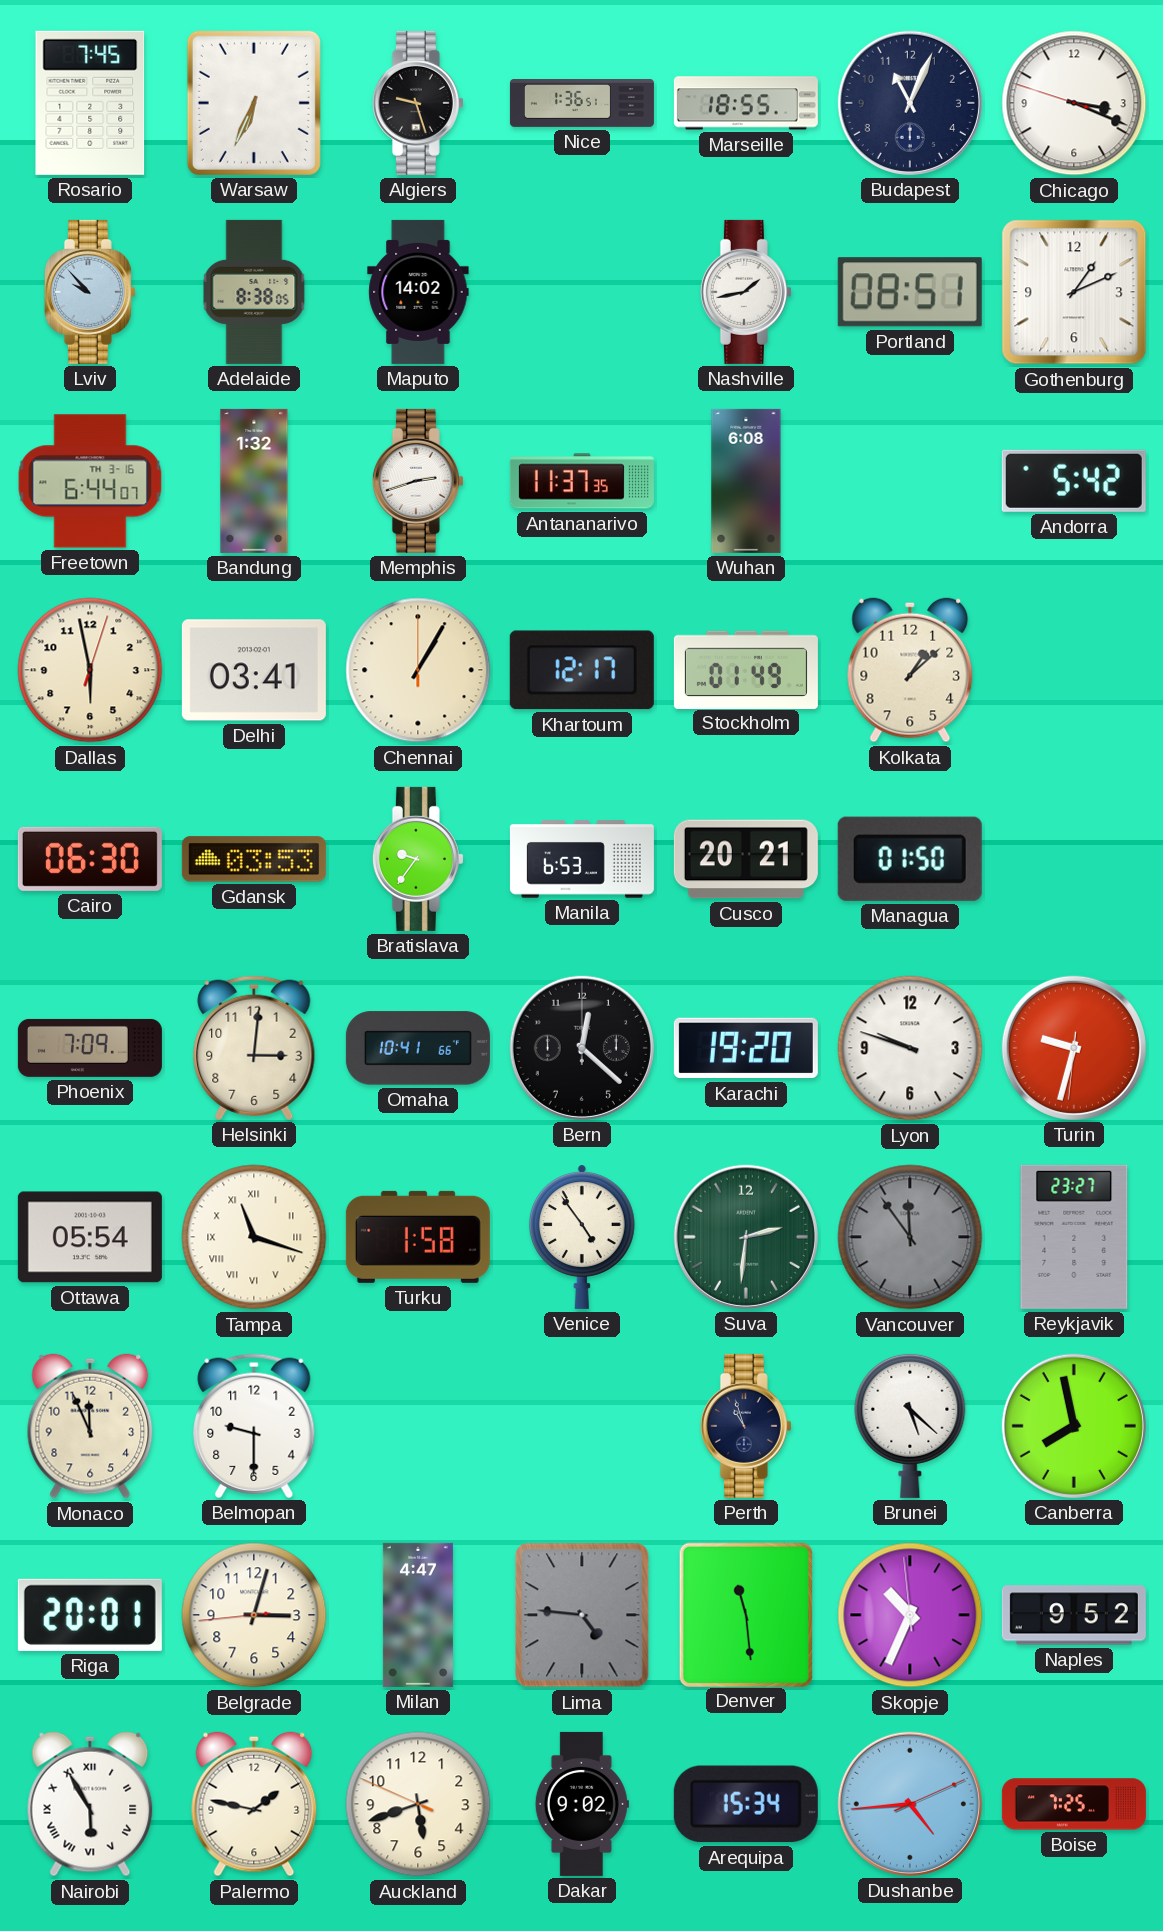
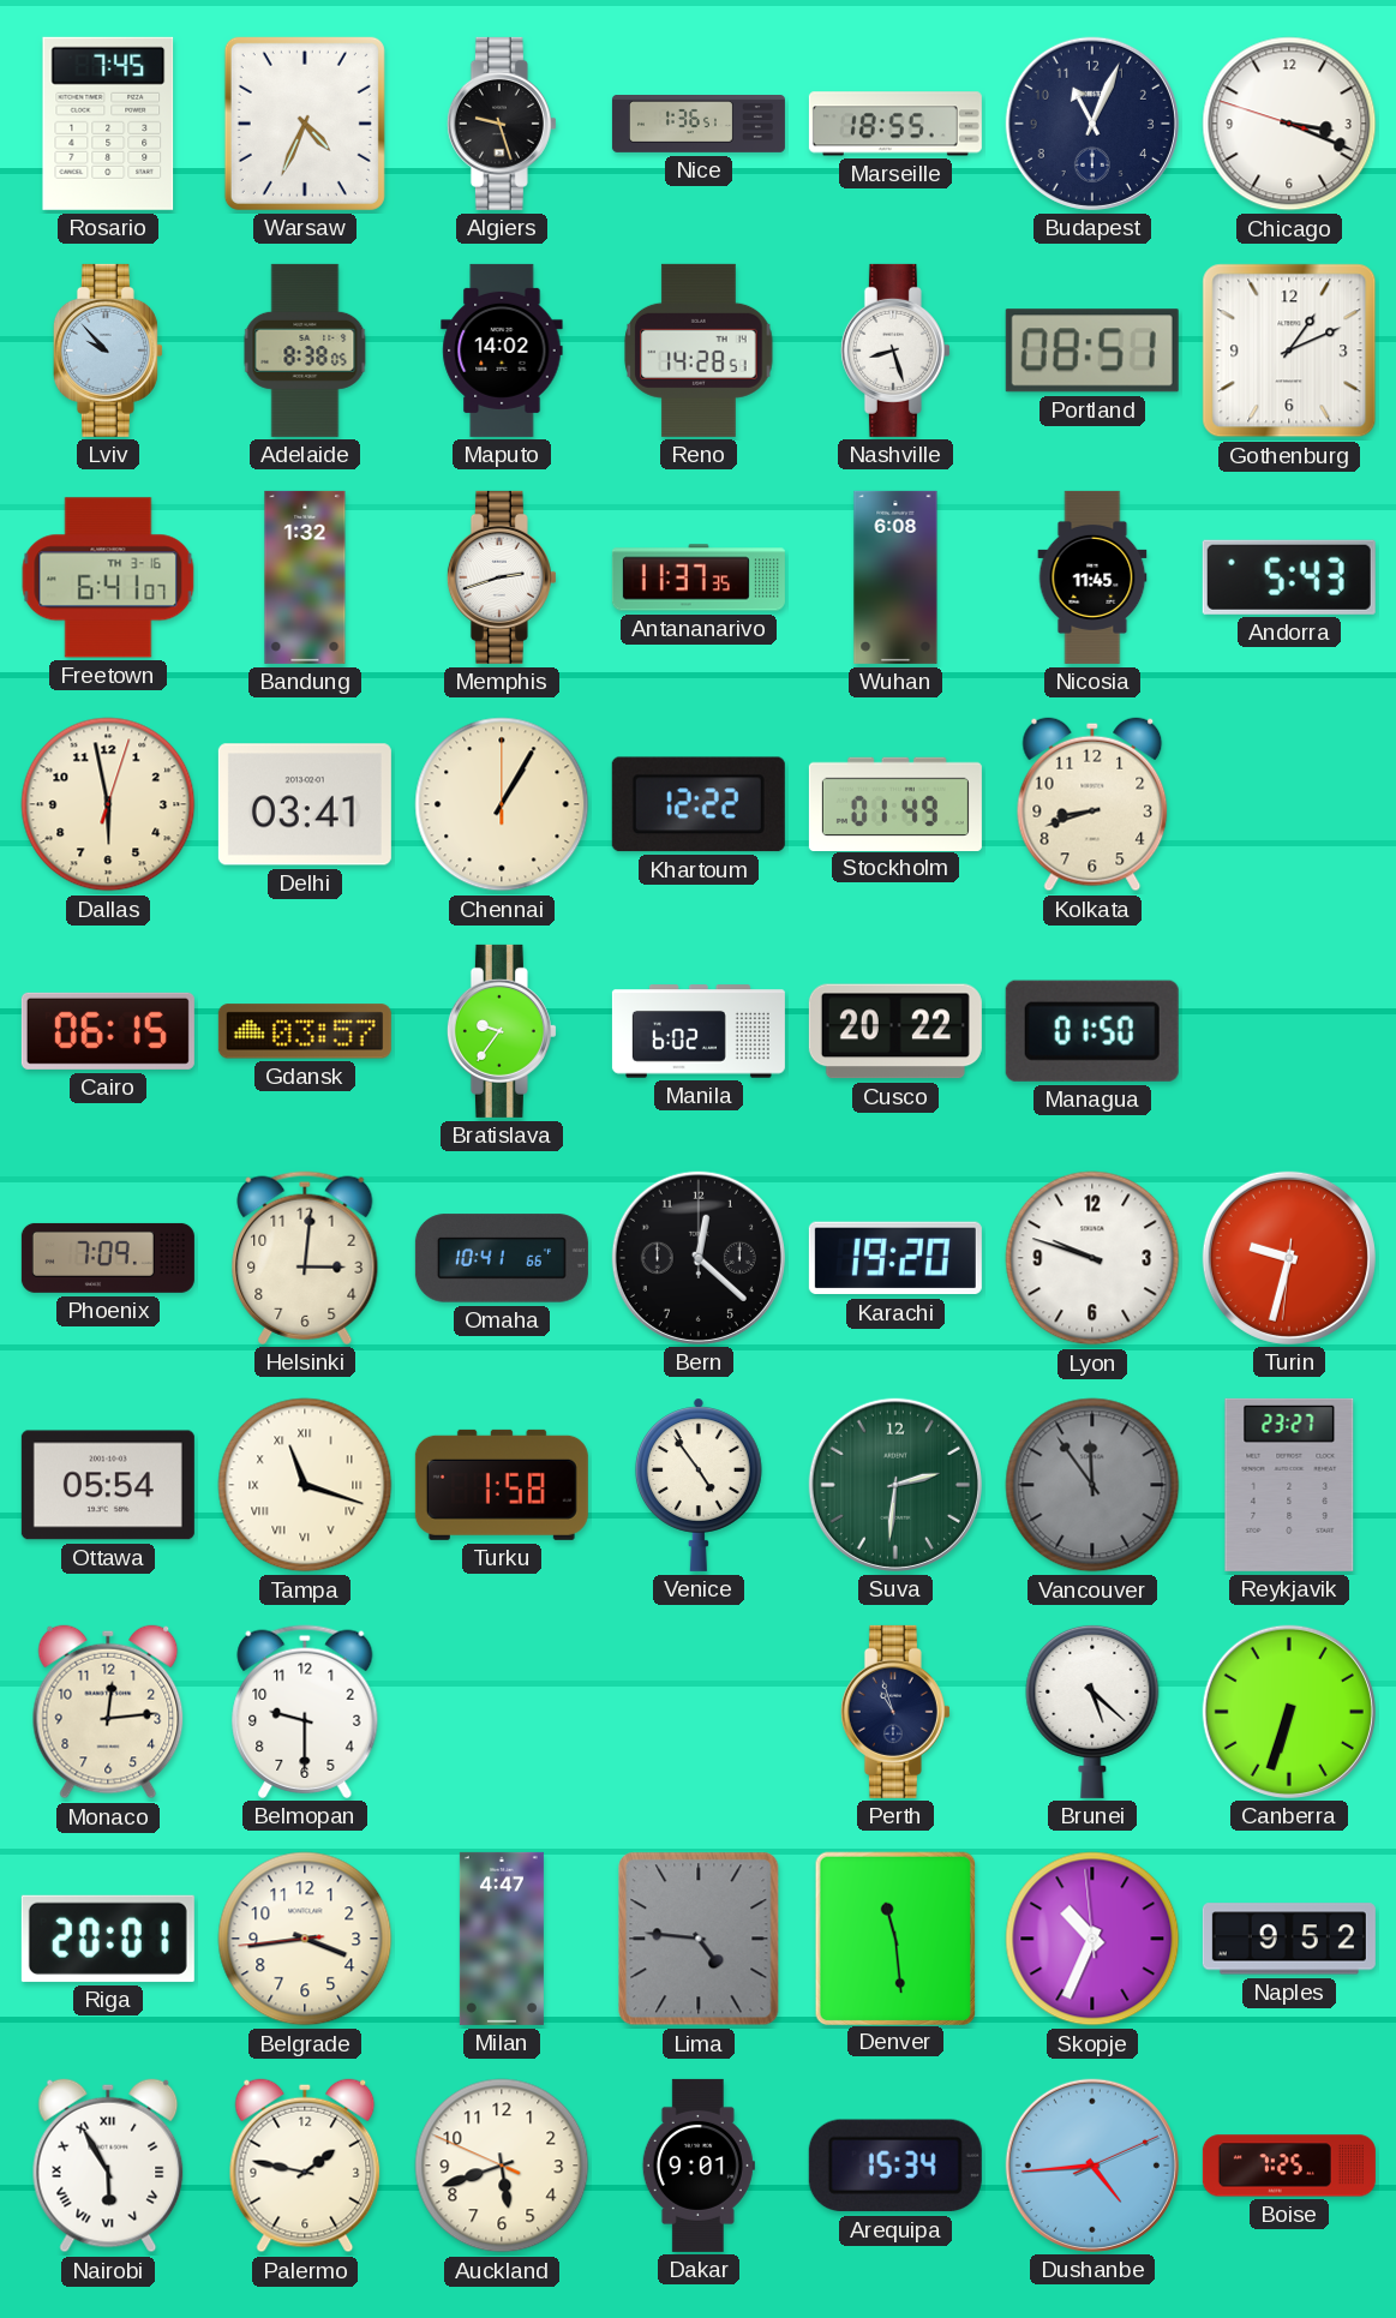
Warsaw: 6:34 -> 4:34 (305, 124)
Reno: none -> 14:28 (699, 351)
Nashville: 1:43 -> 8:27 (895, 351)
Freetown: 6:44 -> 6:41 (108, 577)
Nicosia: none -> 11:45 (1092, 577)
Andorra: 5:42 -> 5:43 (1289, 577)
Khartoum: 12:17 -> 12:22 (699, 804)
Kolkata: 1:08 -> 8:42 (1092, 804)
Cairo: 06:30 -> 06:15 (108, 1031)
Gdansk: 03:53 -> 03:57 (305, 1031)
Manila: 6:53 -> 6:02 (699, 1031)
Cusco: 20:21 -> 20:22 (895, 1031)
Monaco: 11:56 -> 12:14 (108, 1712)
Canberra: 7:58 -> 6:33 (1289, 1712)
Belgrade: 3:02 -> 3:43 (305, 1939)
Dakar: 9:02 -> 9:01 (699, 2166)
